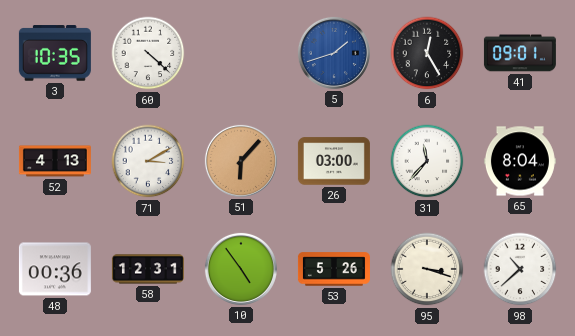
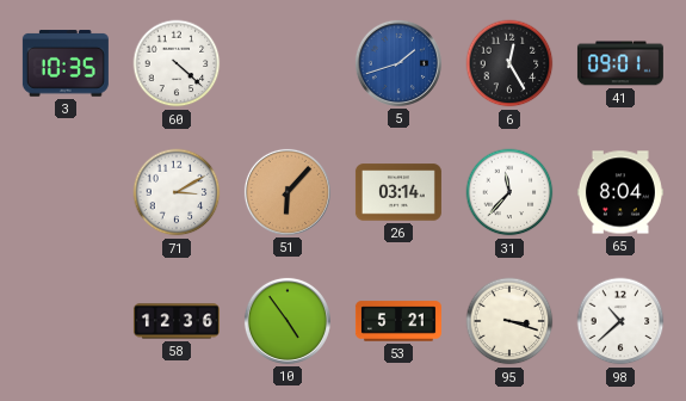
52: 4:13 -> none (55, 161)
26: 03:00 -> 03:14 (398, 192)
48: 00:36 -> none (55, 269)
58: 12:31 -> 12:36 (177, 321)
53: 5:26 -> 5:21 (398, 321)
